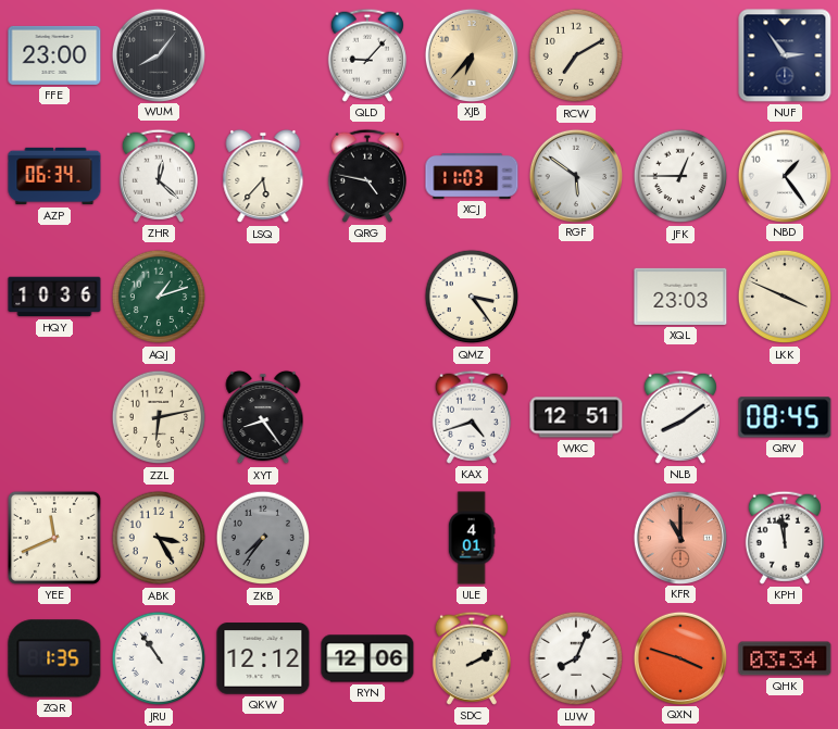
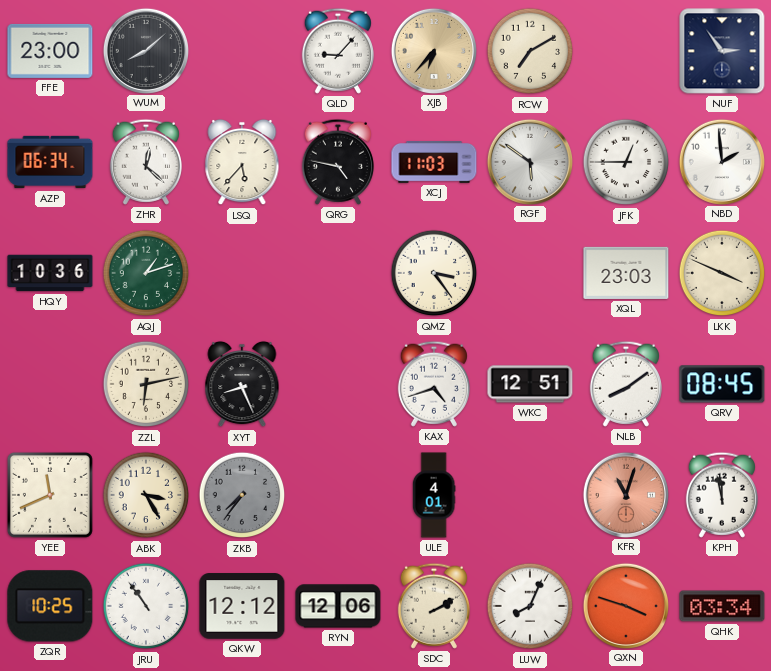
WUM: 8:06 -> 8:08 (145, 50)
NBD: 1:24 -> 1:59 (721, 161)
XYT: 8:24 -> 8:26 (242, 384)
KFR: 11:00 -> 11:03 (625, 494)
ZQR: 1:35 -> 10:25 (50, 606)
